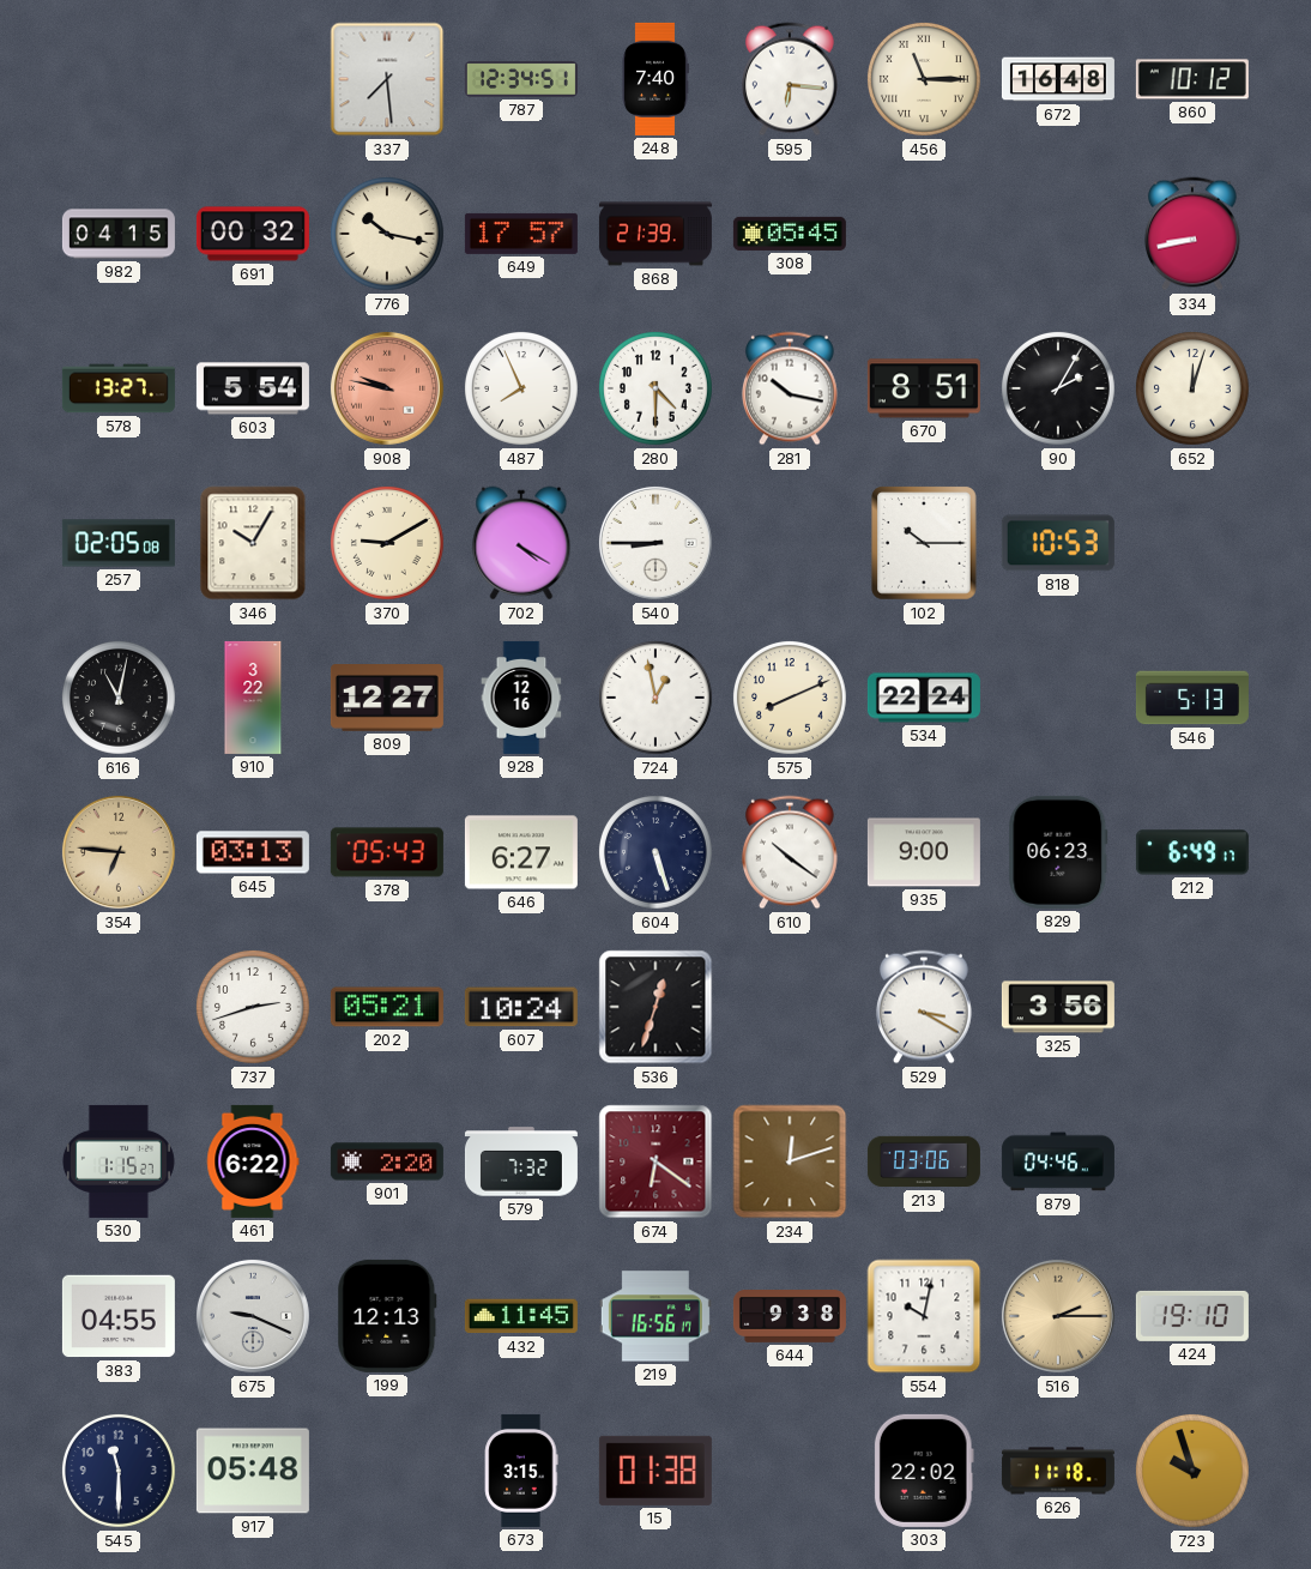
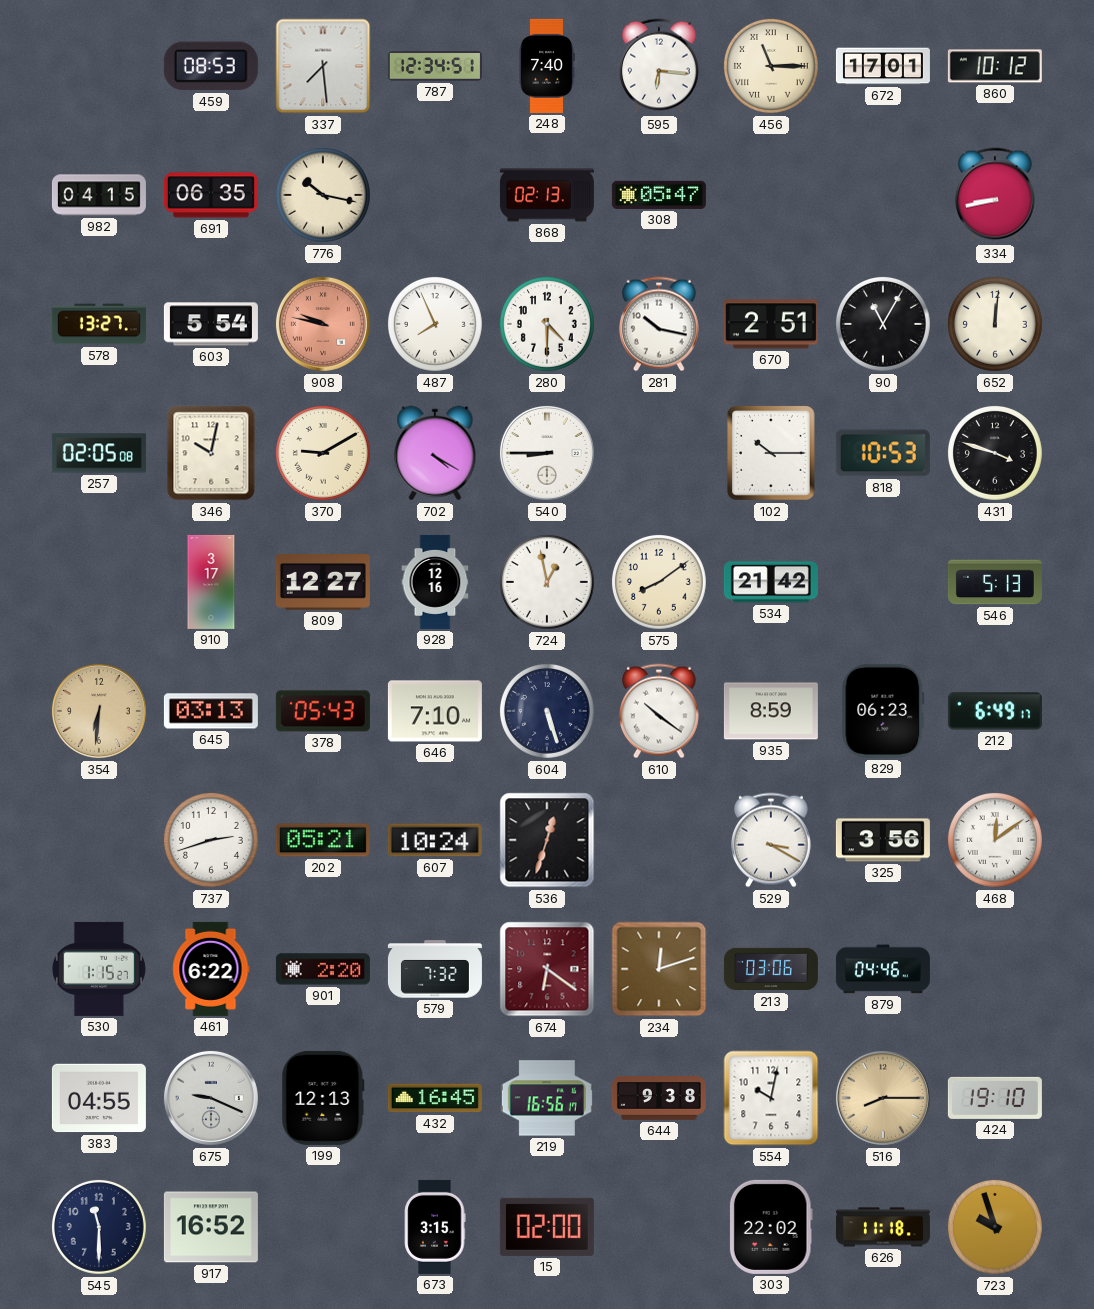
459: none -> 08:53 (211, 66)
672: 16:48 -> 17:01 (883, 66)
691: 00:32 -> 06:35 (211, 195)
649: 17:57 -> none (521, 234)
868: 21:39 -> 02:13 (547, 195)
308: 05:45 -> 05:47 (659, 195)
670: 8:51 -> 2:51 (771, 324)
90: 2:05 -> 11:05 (883, 324)
652: 12:03 -> 12:01 (995, 324)
346: 10:05 -> 10:02 (211, 453)
431: none -> 3:48 (995, 453)
616: 11:02 -> none (119, 698)
910: 3:22 -> 3:17 (211, 582)
575: 8:11 -> 8:09 (659, 582)
534: 22:24 -> 21:42 (771, 582)
354: 6:46 -> 6:31 (99, 711)
646: 6:27 -> 7:10 (435, 711)
935: 9:00 -> 8:59 (771, 711)
468: none -> 12:09 (995, 840)
432: 11:45 -> 16:45 (435, 1098)
516: 2:15 -> 8:15 (883, 1098)
917: 05:48 -> 16:52 (211, 1227)
15: 01:38 -> 02:00 (547, 1227)
